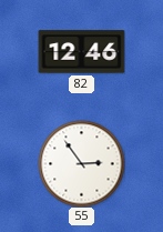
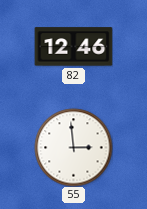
55: 2:54 -> 2:59 (73, 147)
